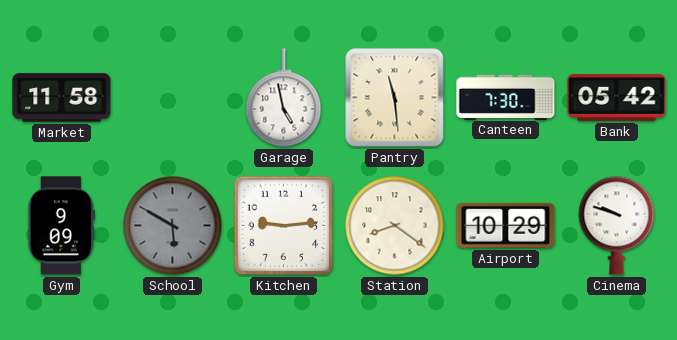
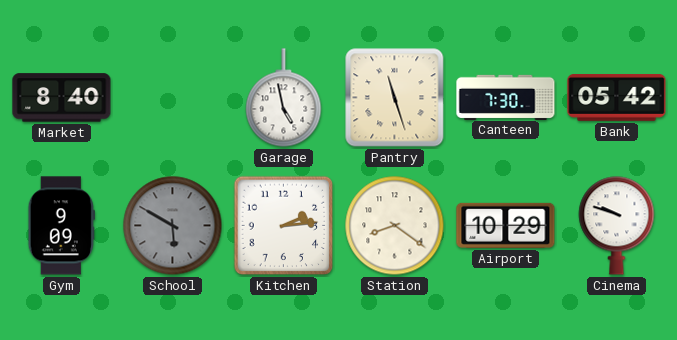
Market: 11:58 -> 8:40 (62, 98)
Pantry: 11:29 -> 11:27 (395, 98)
Kitchen: 9:14 -> 2:14 (284, 226)
